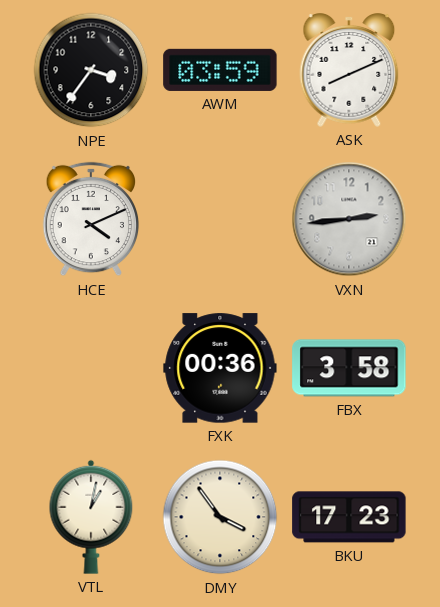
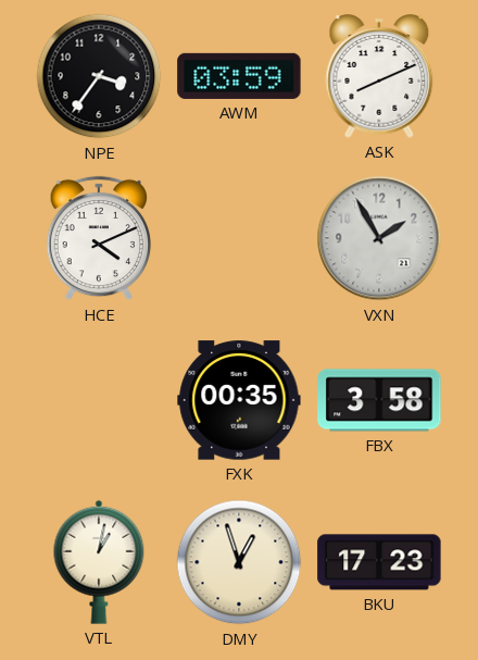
VXN: 2:44 -> 1:55 (379, 238)
FXK: 00:36 -> 00:35 (239, 400)
DMY: 3:54 -> 12:57 (239, 562)
